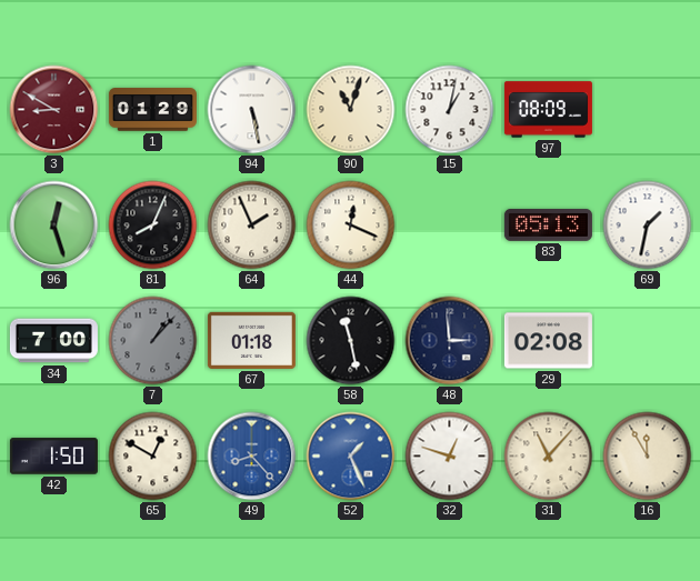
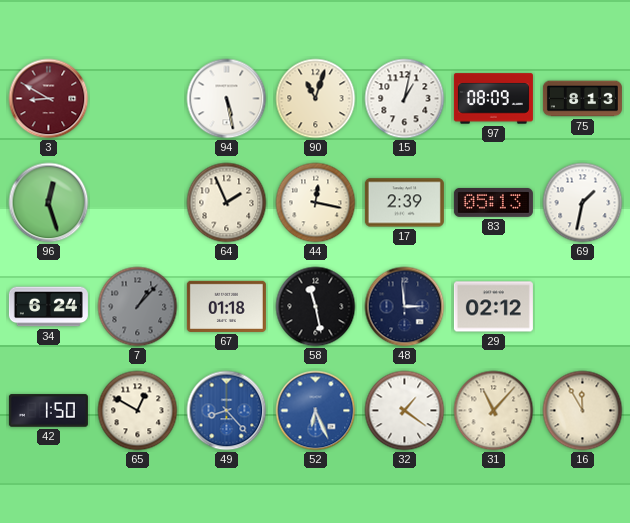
1: 01:29 -> none (152, 110)
75: none -> 8:13 (582, 99)
81: 8:04 -> none (153, 226)
44: 12:19 -> 12:17 (316, 203)
17: none -> 2:39 (404, 203)
34: 7:00 -> 6:24 (48, 307)
29: 02:08 -> 02:12 (493, 307)
52: 1:26 -> 6:26 (316, 411)
32: 12:48 -> 1:21 (405, 411)
